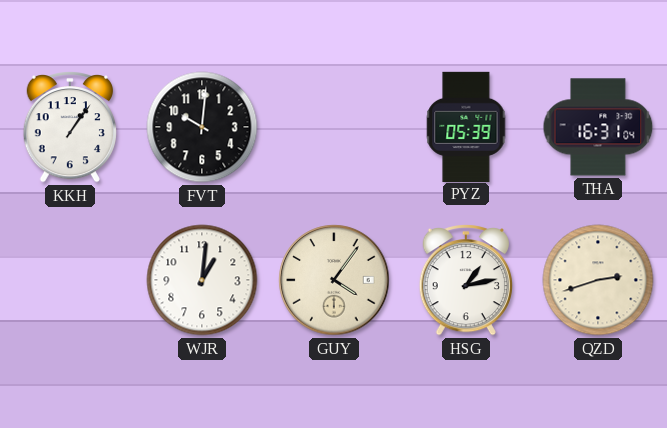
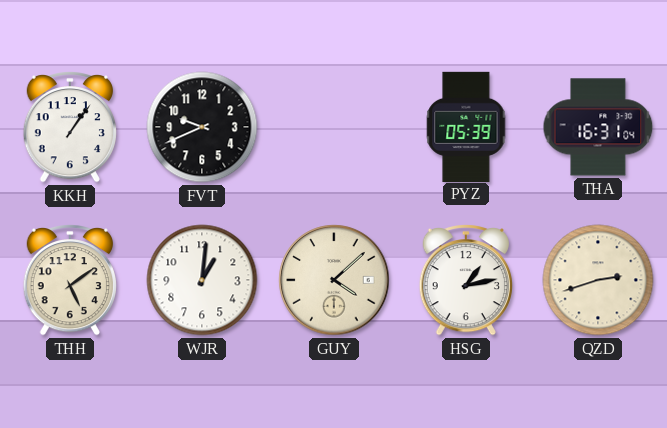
FVT: 10:01 -> 9:41 (202, 127)
THH: none -> 5:09 (70, 281)
GUY: 4:06 -> 4:08 (334, 280)
